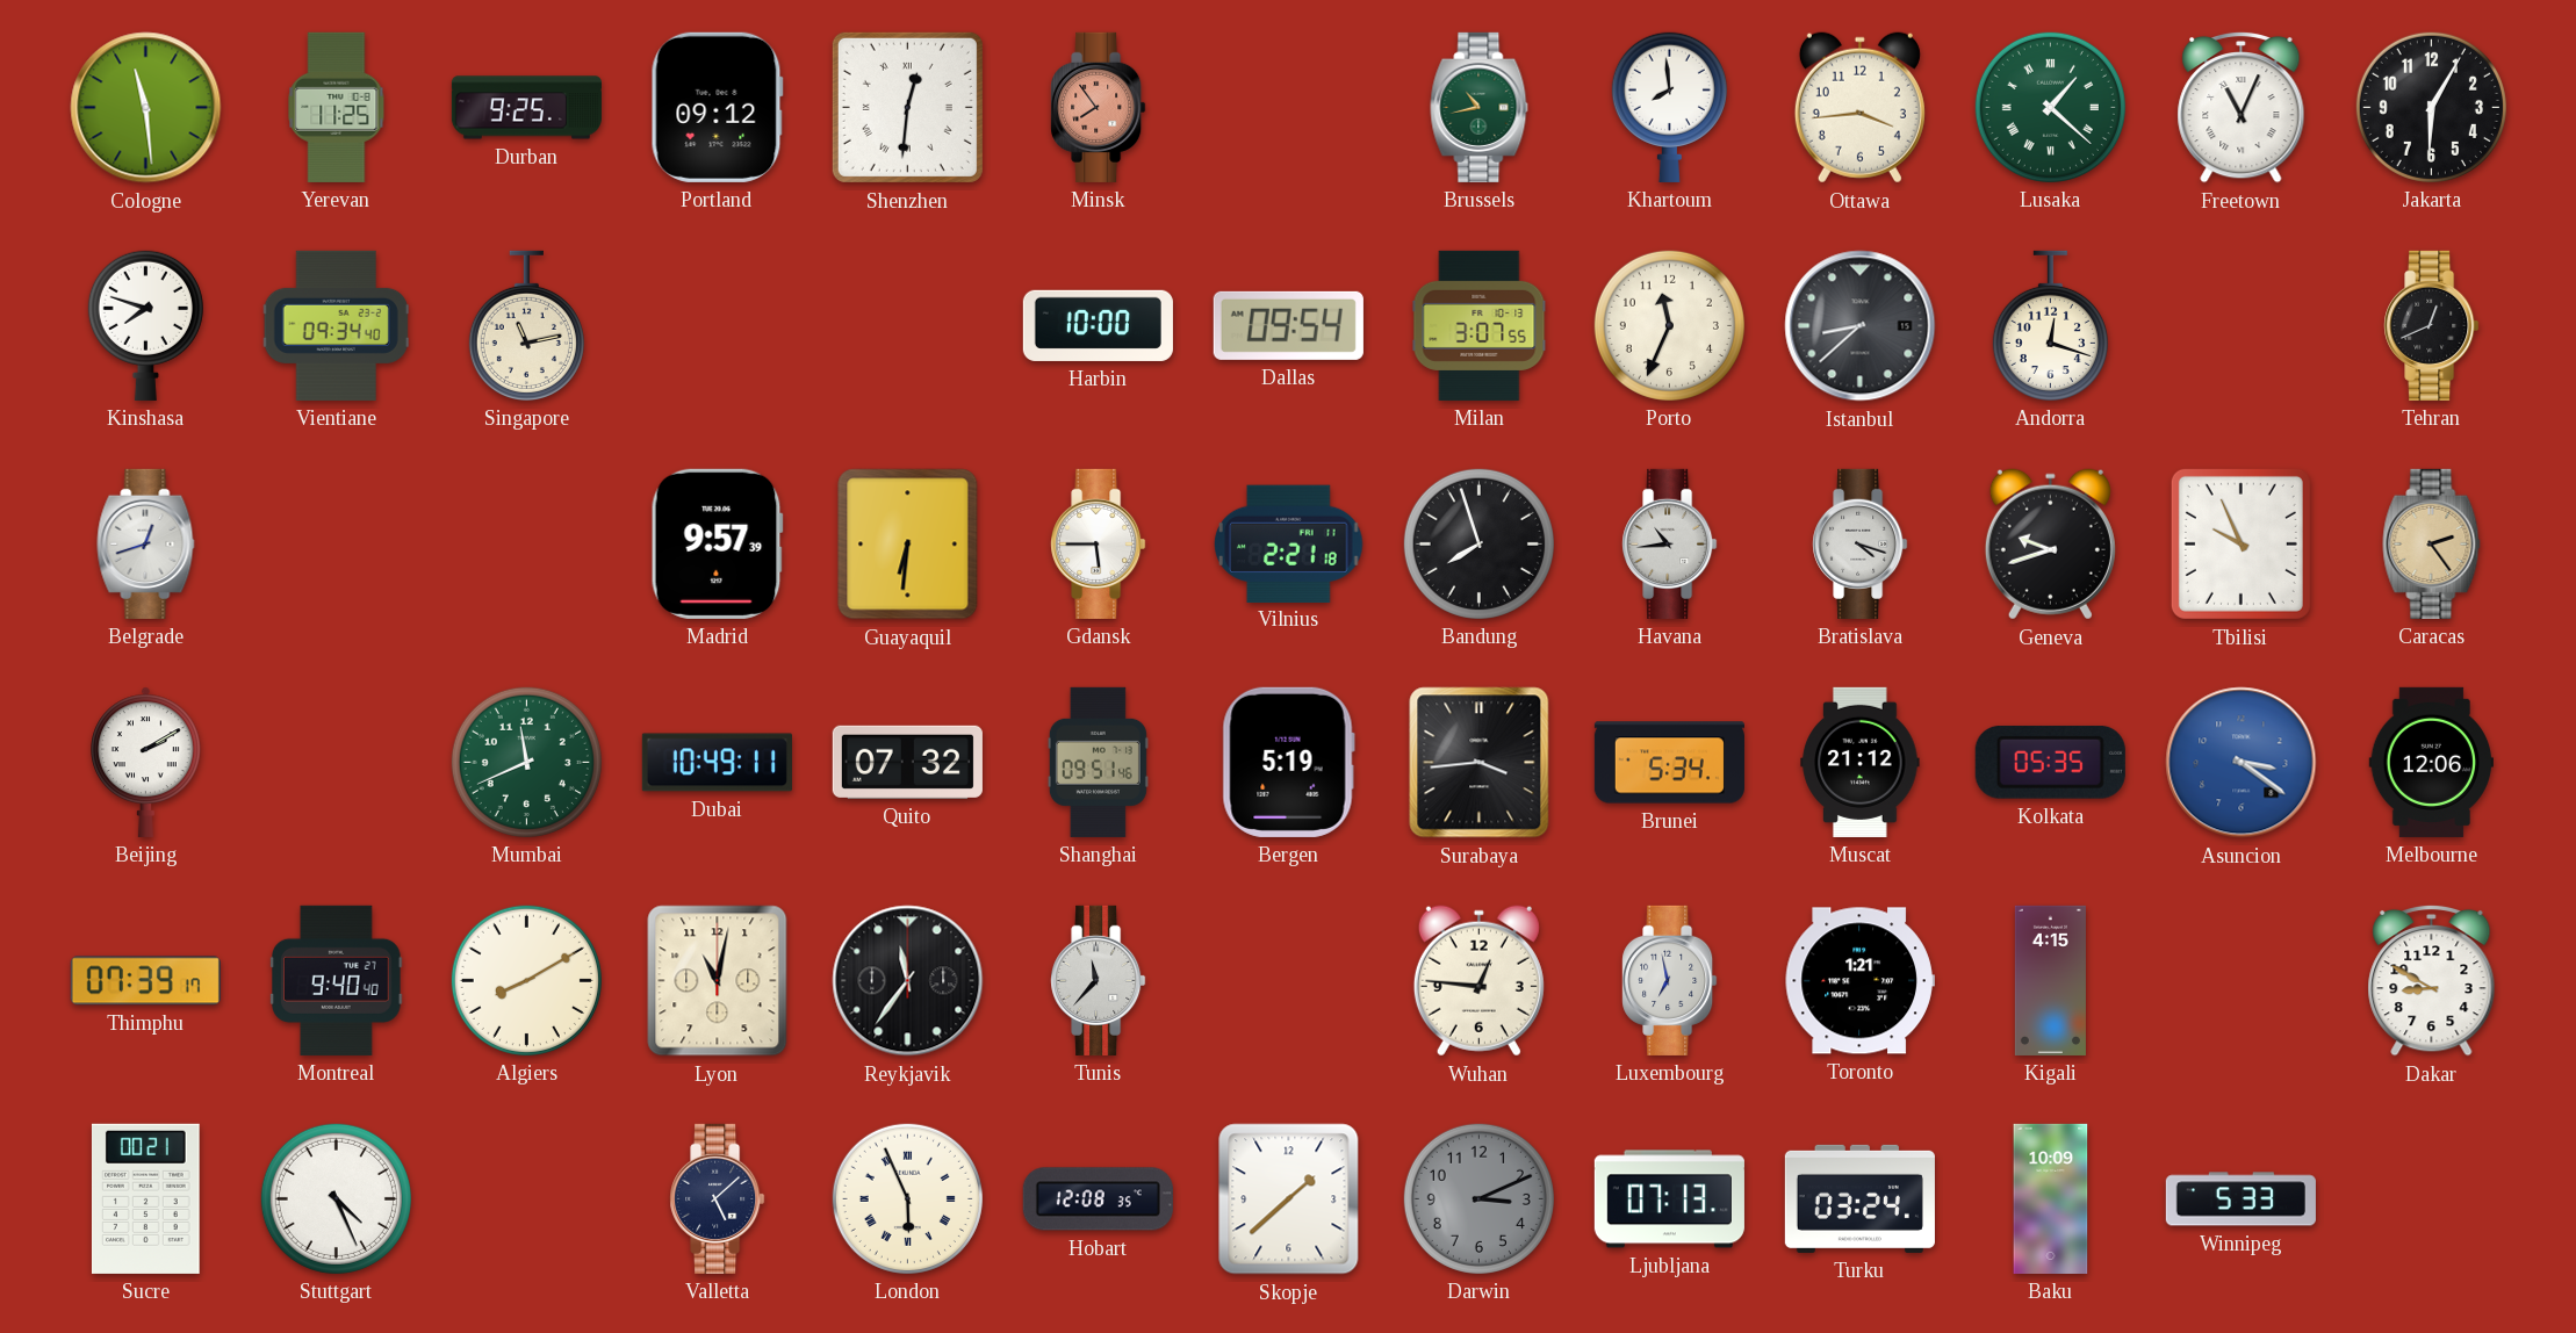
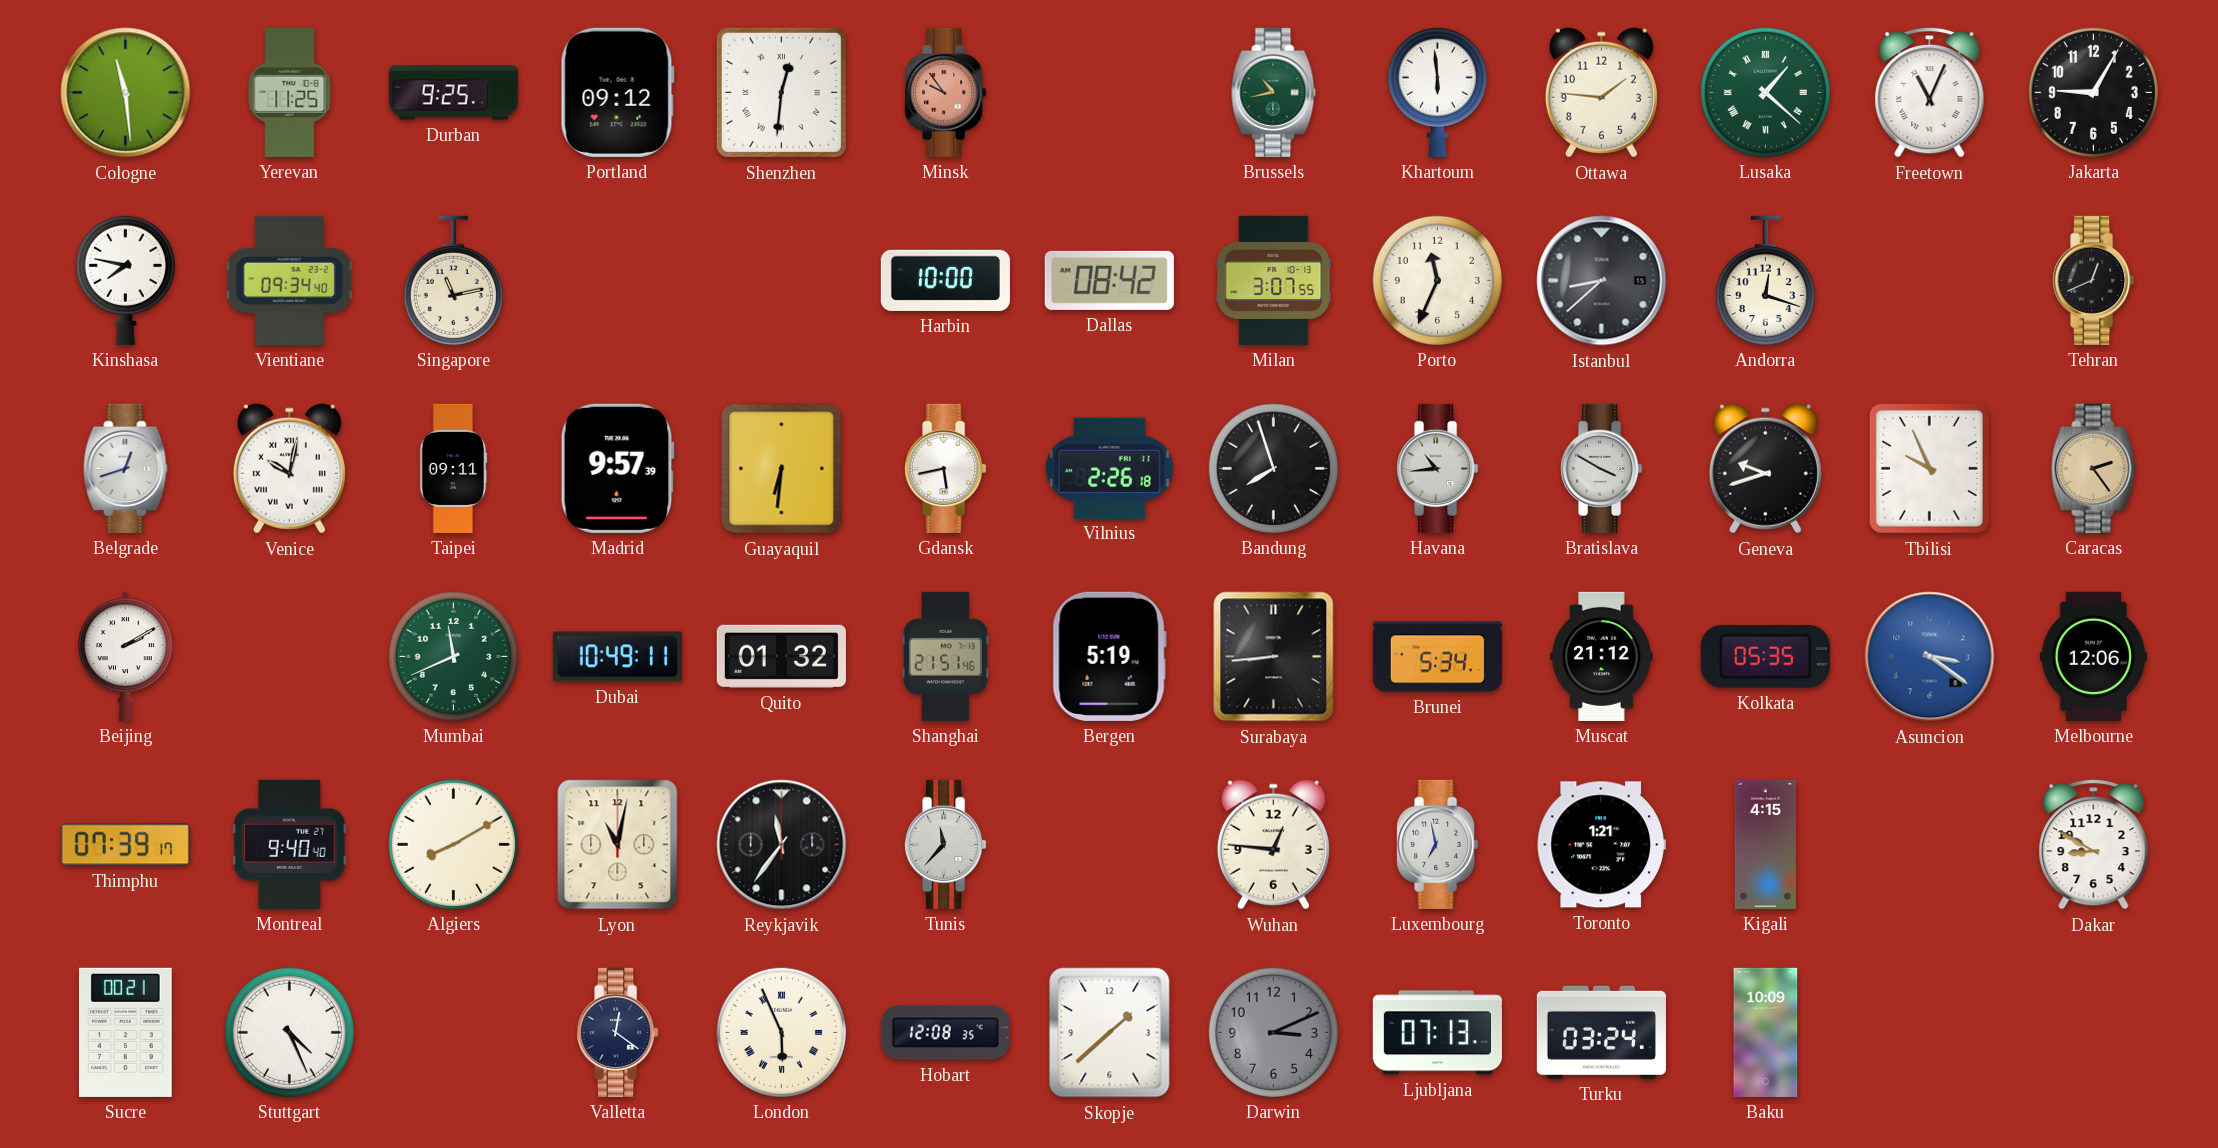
Minsk: 7:54 -> 9:54 (946, 92)
Khartoum: 7:59 -> 5:59 (1437, 92)
Ottawa: 3:44 -> 1:46 (1601, 93)
Jakarta: 6:05 -> 9:05 (2093, 92)
Kinshasa: 7:48 -> 7:47 (125, 280)
Dallas: 09:54 -> 08:42 (1109, 280)
Venice: none -> 10:02 (289, 469)
Taipei: none -> 09:11 (453, 468)
Gdansk: 5:45 -> 5:43 (946, 468)
Vilnius: 2:21 -> 2:26 (1110, 468)
Bratislava: 4:18 -> 3:50 (1602, 468)
Quito: 07:32 -> 01:32 (781, 656)
Shanghai: 09:51 -> 21:51 (945, 656)
Surabaya: 3:44 -> 8:44 (1274, 657)
Valletta: 5:08 -> 12:21 (618, 1032)
Winnipeg: 5:33 -> none (2240, 1199)
